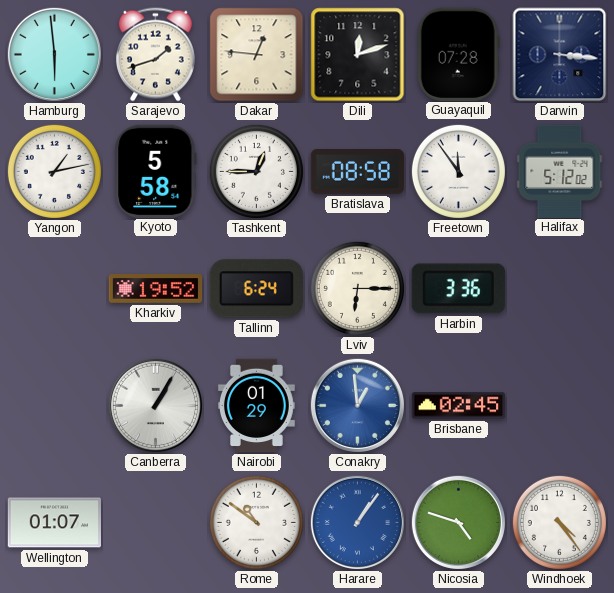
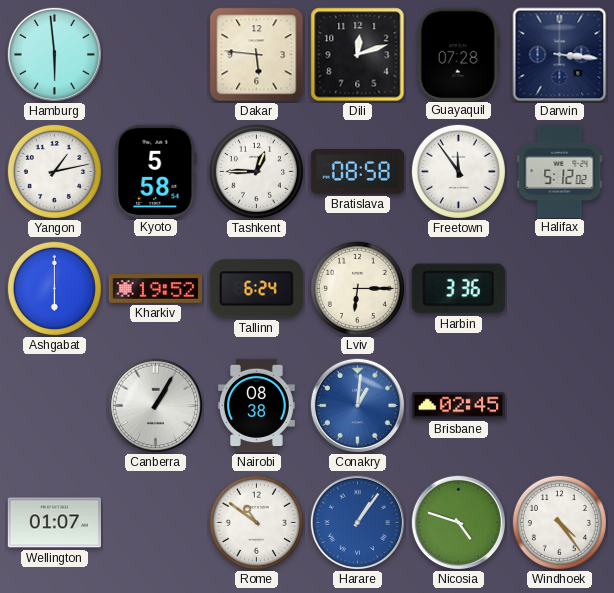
Sarajevo: 1:42 -> none (155, 55)
Dakar: 12:46 -> 5:46 (257, 55)
Ashgabat: none -> 6:00 (54, 288)
Nairobi: 01:29 -> 08:38 (256, 406)
Conakry: 12:59 -> 1:01 (357, 405)
